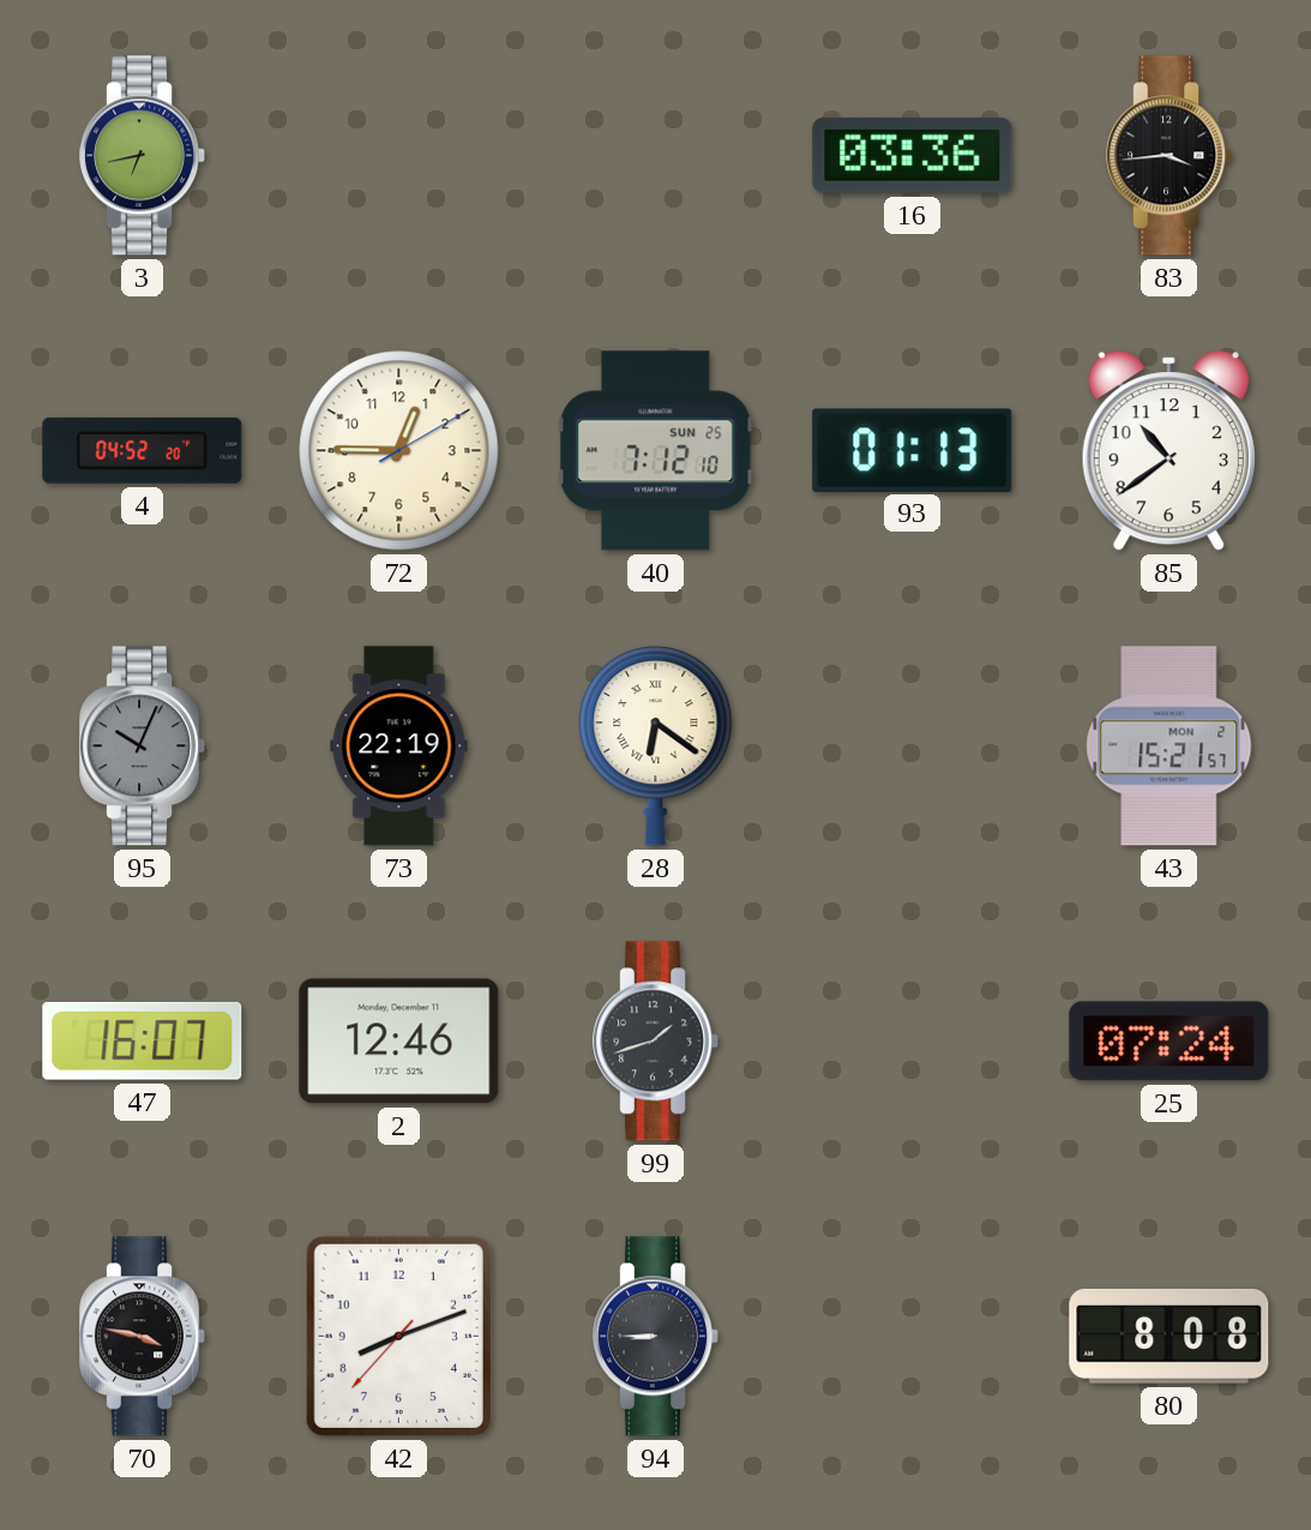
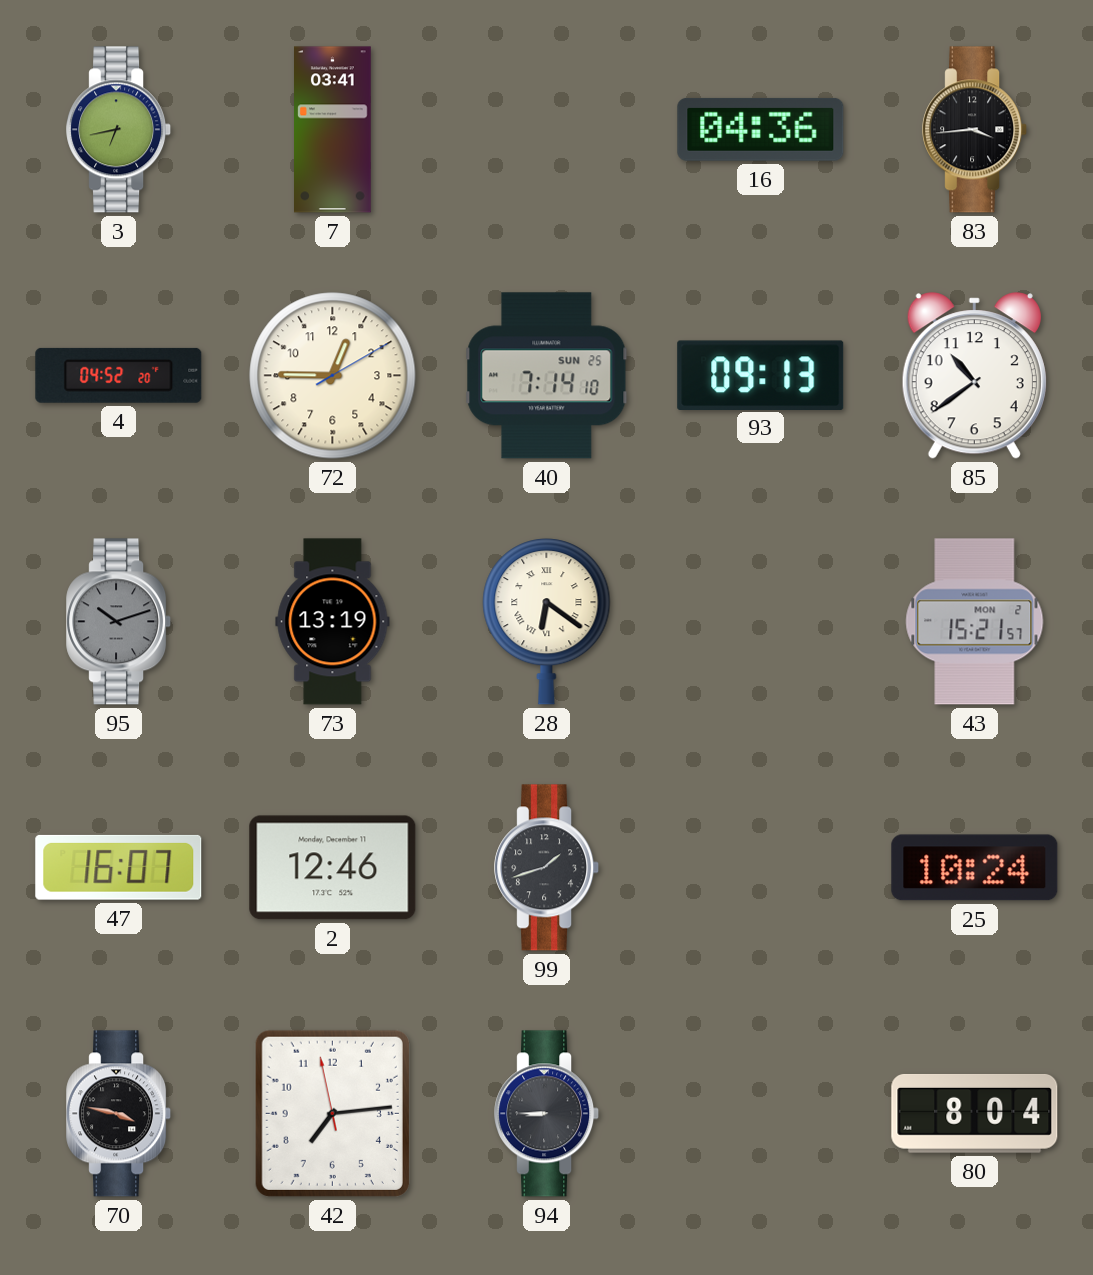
7: none -> 03:41 (333, 130)
16: 03:36 -> 04:36 (761, 129)
40: 7:12 -> 7:14 (547, 376)
93: 01:13 -> 09:13 (761, 375)
95: 10:04 -> 10:12 (119, 622)
73: 22:19 -> 13:19 (333, 622)
25: 07:24 -> 10:24 (975, 868)
42: 8:11 -> 7:13 (332, 1113)
80: 8:08 -> 8:04 (975, 1113)
